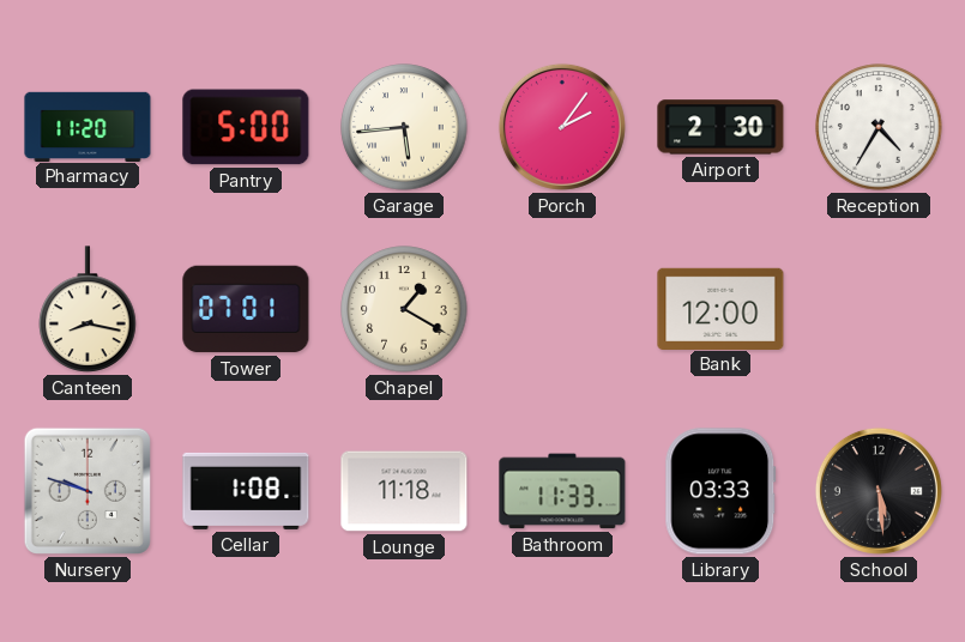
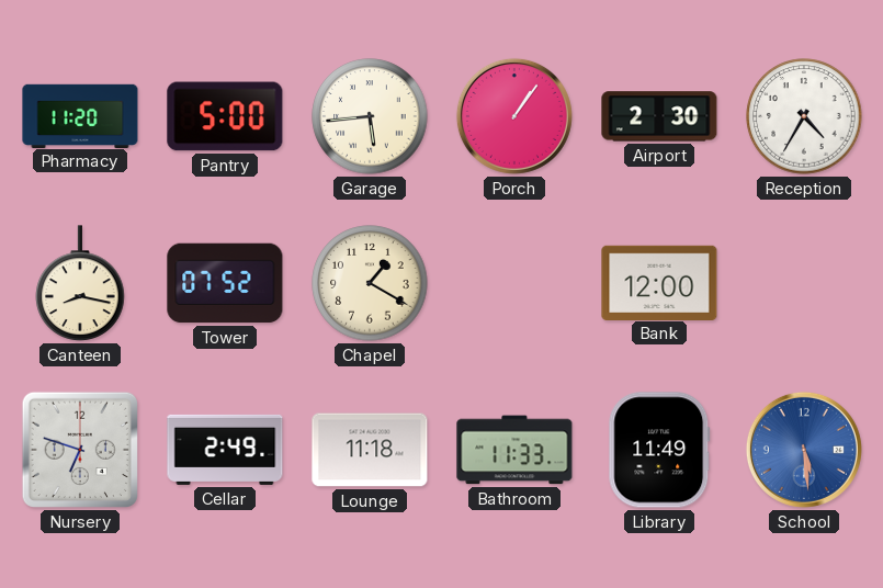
Porch: 2:06 -> 1:06 (514, 116)
Tower: 07:01 -> 07:52 (225, 283)
Nursery: 9:48 -> 6:48 (80, 450)
Cellar: 1:08 -> 2:49 (225, 450)
Library: 03:33 -> 11:49 (659, 450)
School dial: black -> blue (804, 450)
